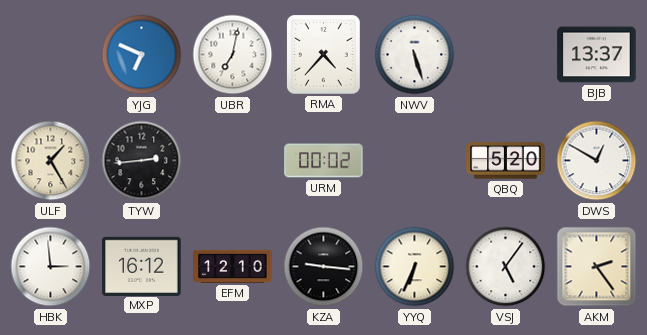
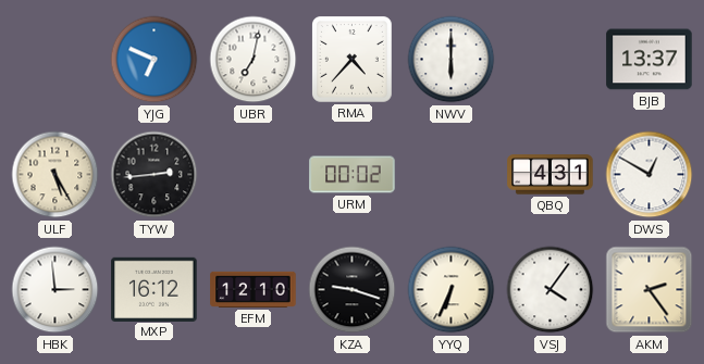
NWV: 5:27 -> 6:00 (452, 60)
ULF: 1:25 -> 5:25 (55, 175)
QBQ: 5:20 -> 4:31 (551, 175)
KZA: 9:16 -> 9:18 (353, 290)
VSJ: 5:06 -> 4:06 (551, 290)
